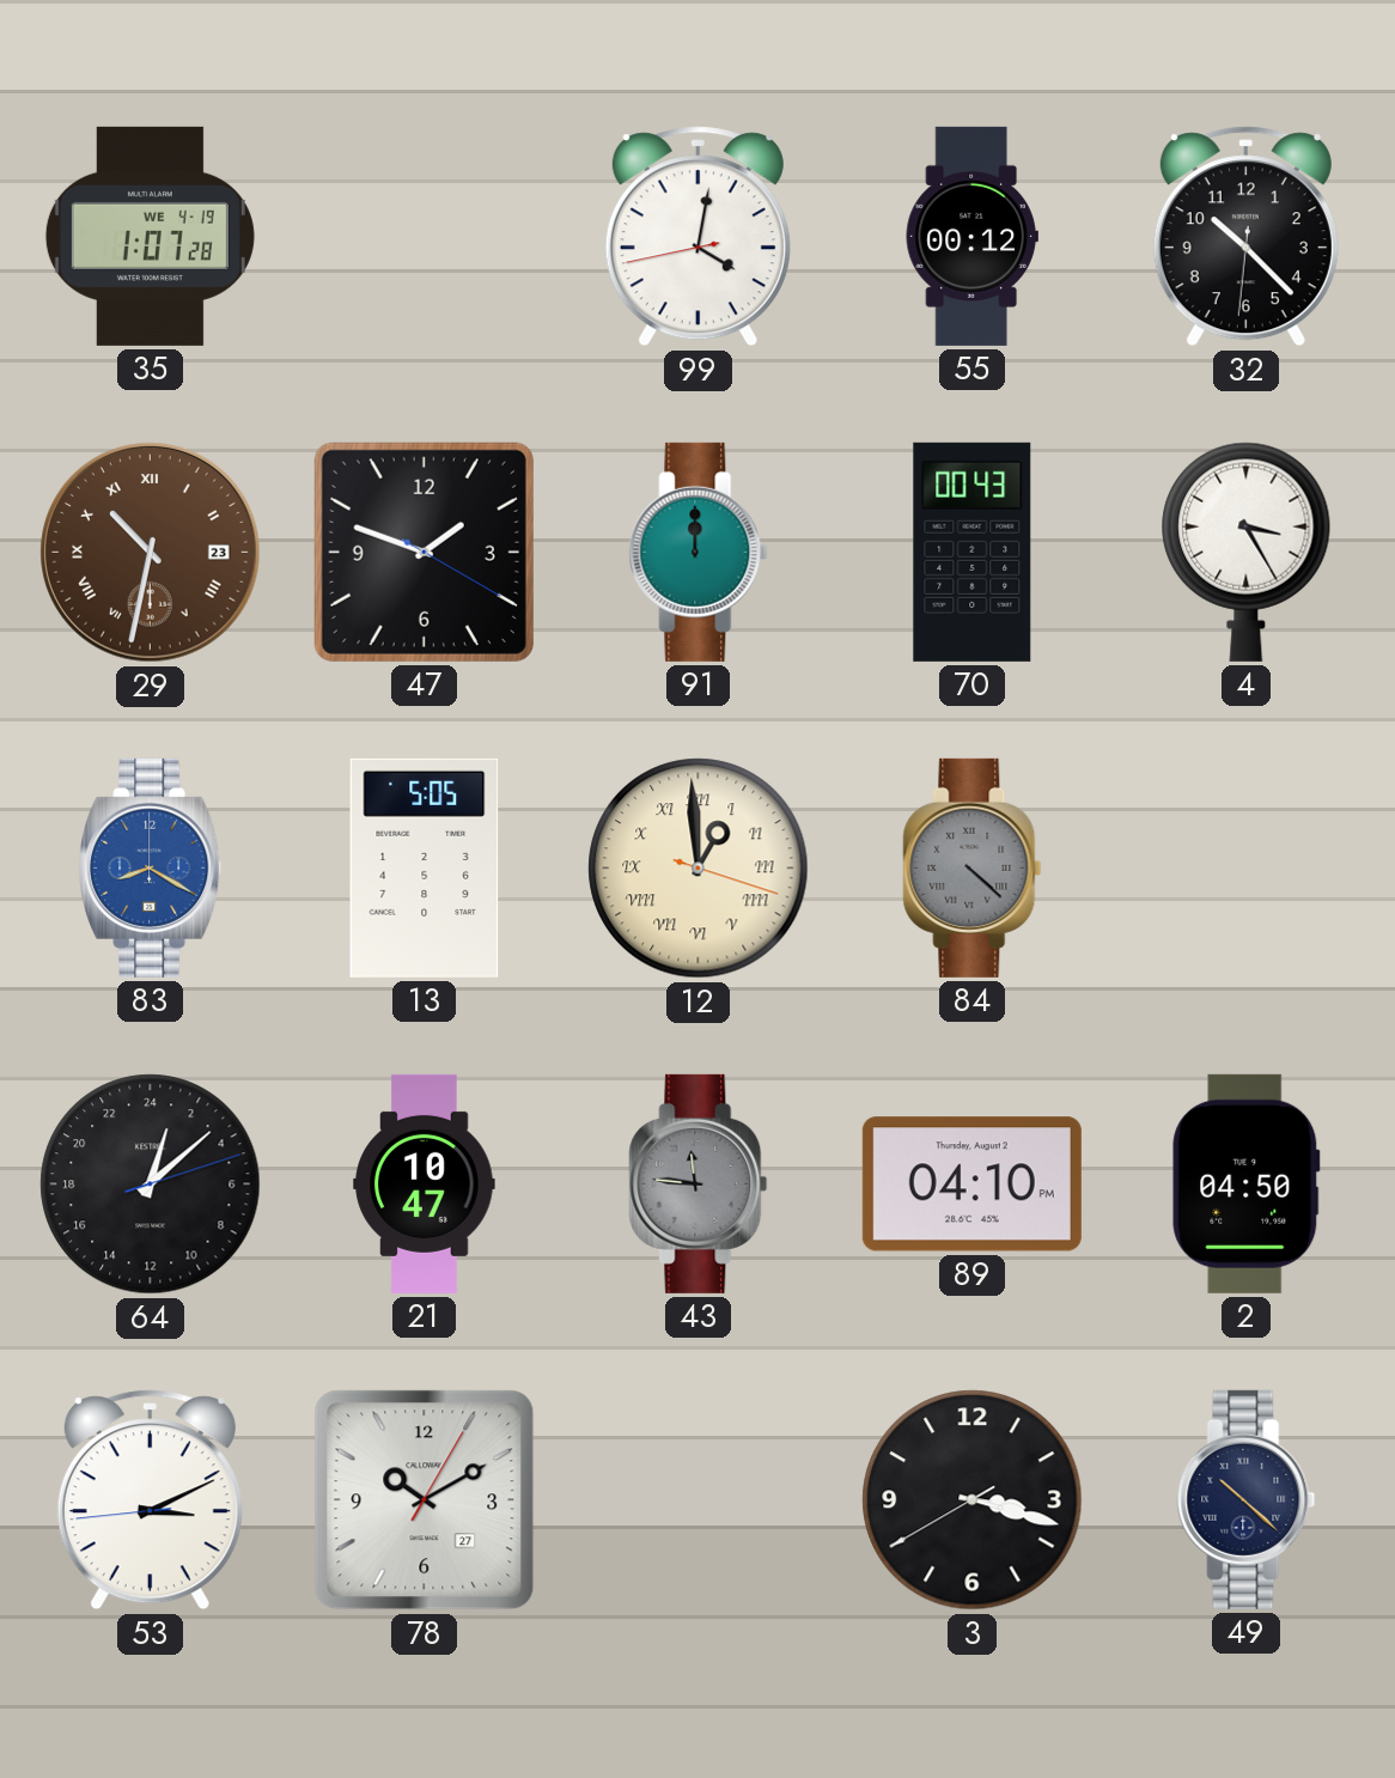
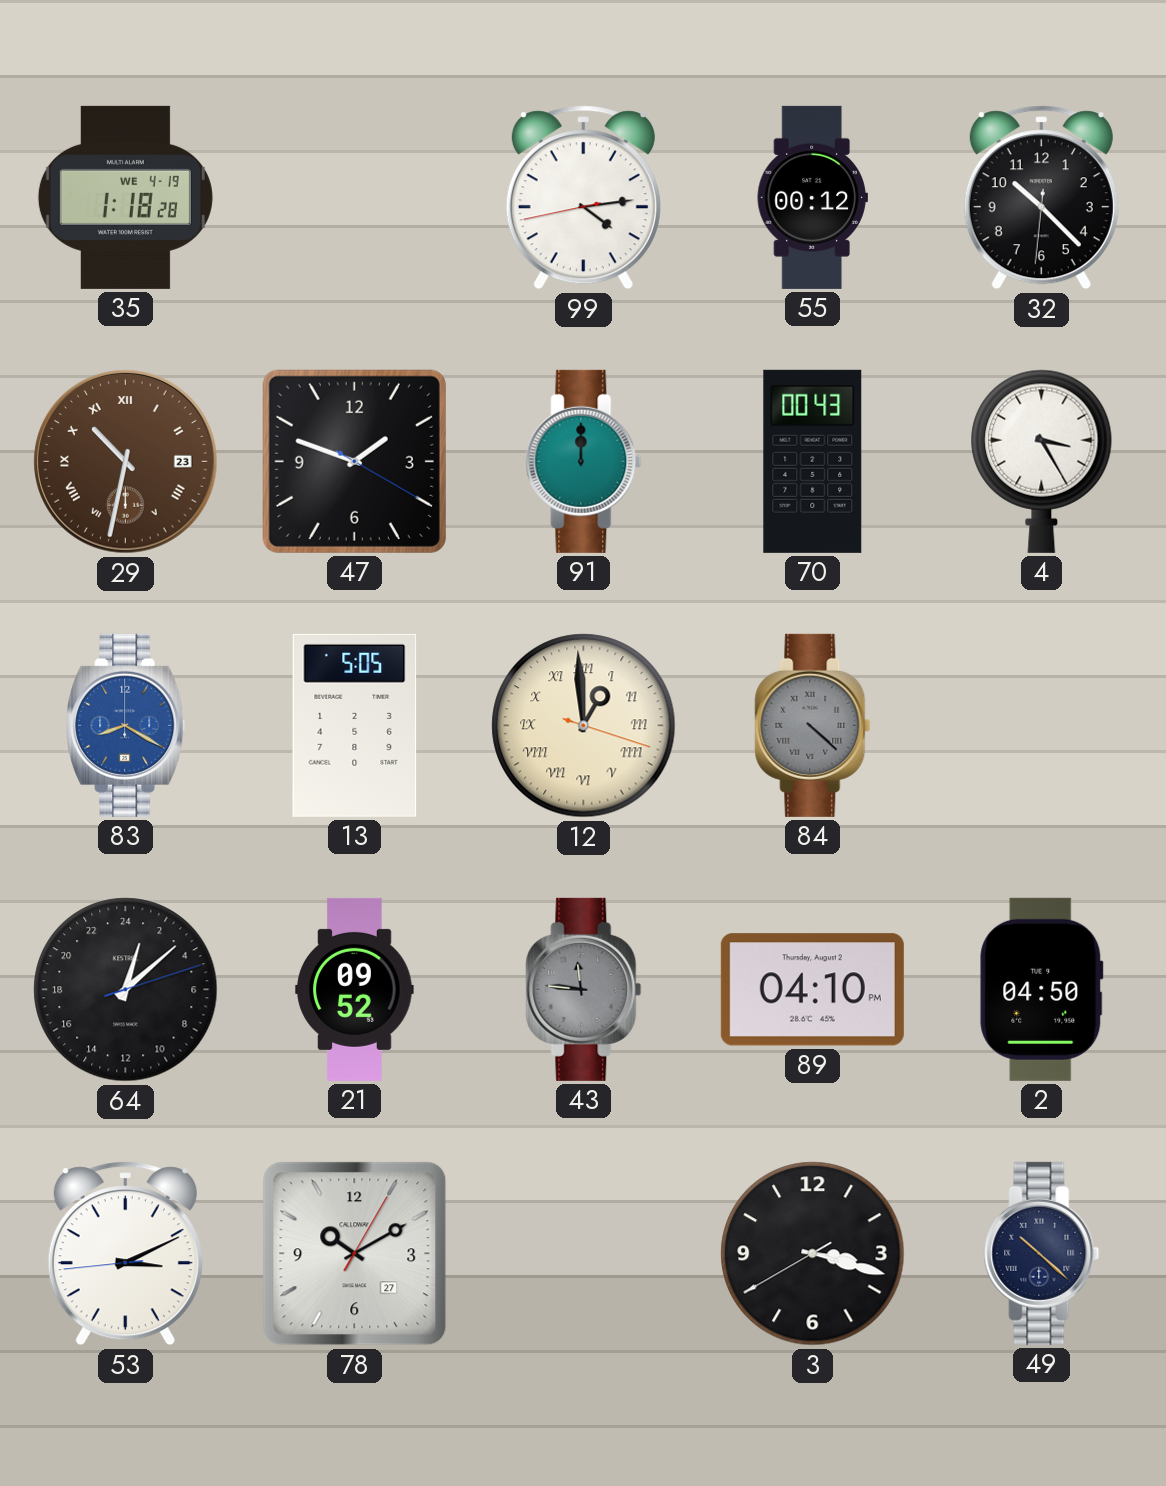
35: 1:07 -> 1:18 (125, 197)
99: 4:01 -> 4:13 (583, 198)
21: 10:47 -> 09:52 (355, 989)
